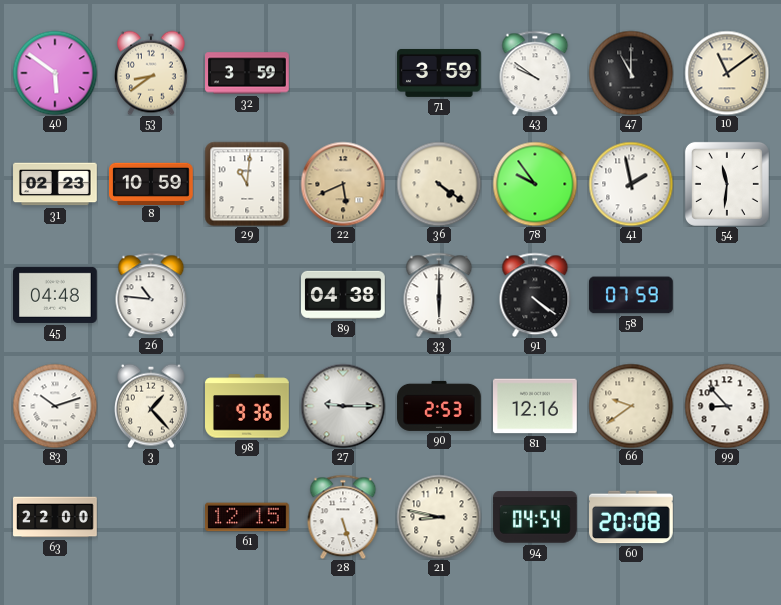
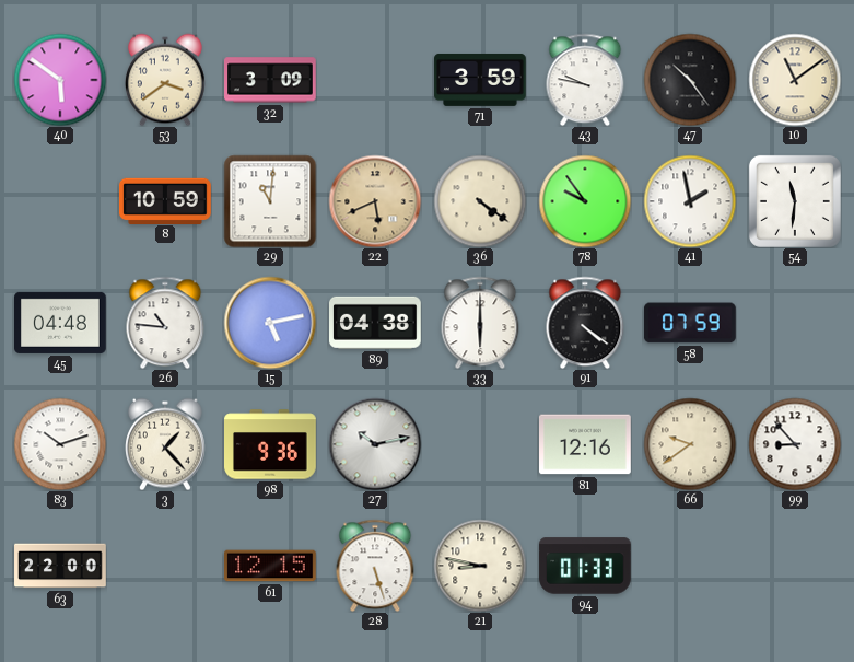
53: 8:39 -> 3:39 (166, 80)
32: 3:59 -> 3:09 (271, 80)
43: 9:51 -> 9:47 (585, 80)
47: 11:00 -> 10:24 (690, 80)
31: 02:23 -> none (55, 184)
15: none -> 5:13 (270, 323)
27: 9:15 -> 10:13 (375, 444)
90: 2:53 -> none (439, 406)
94: 04:54 -> 01:33 (585, 566)
60: 20:08 -> none (632, 517)
